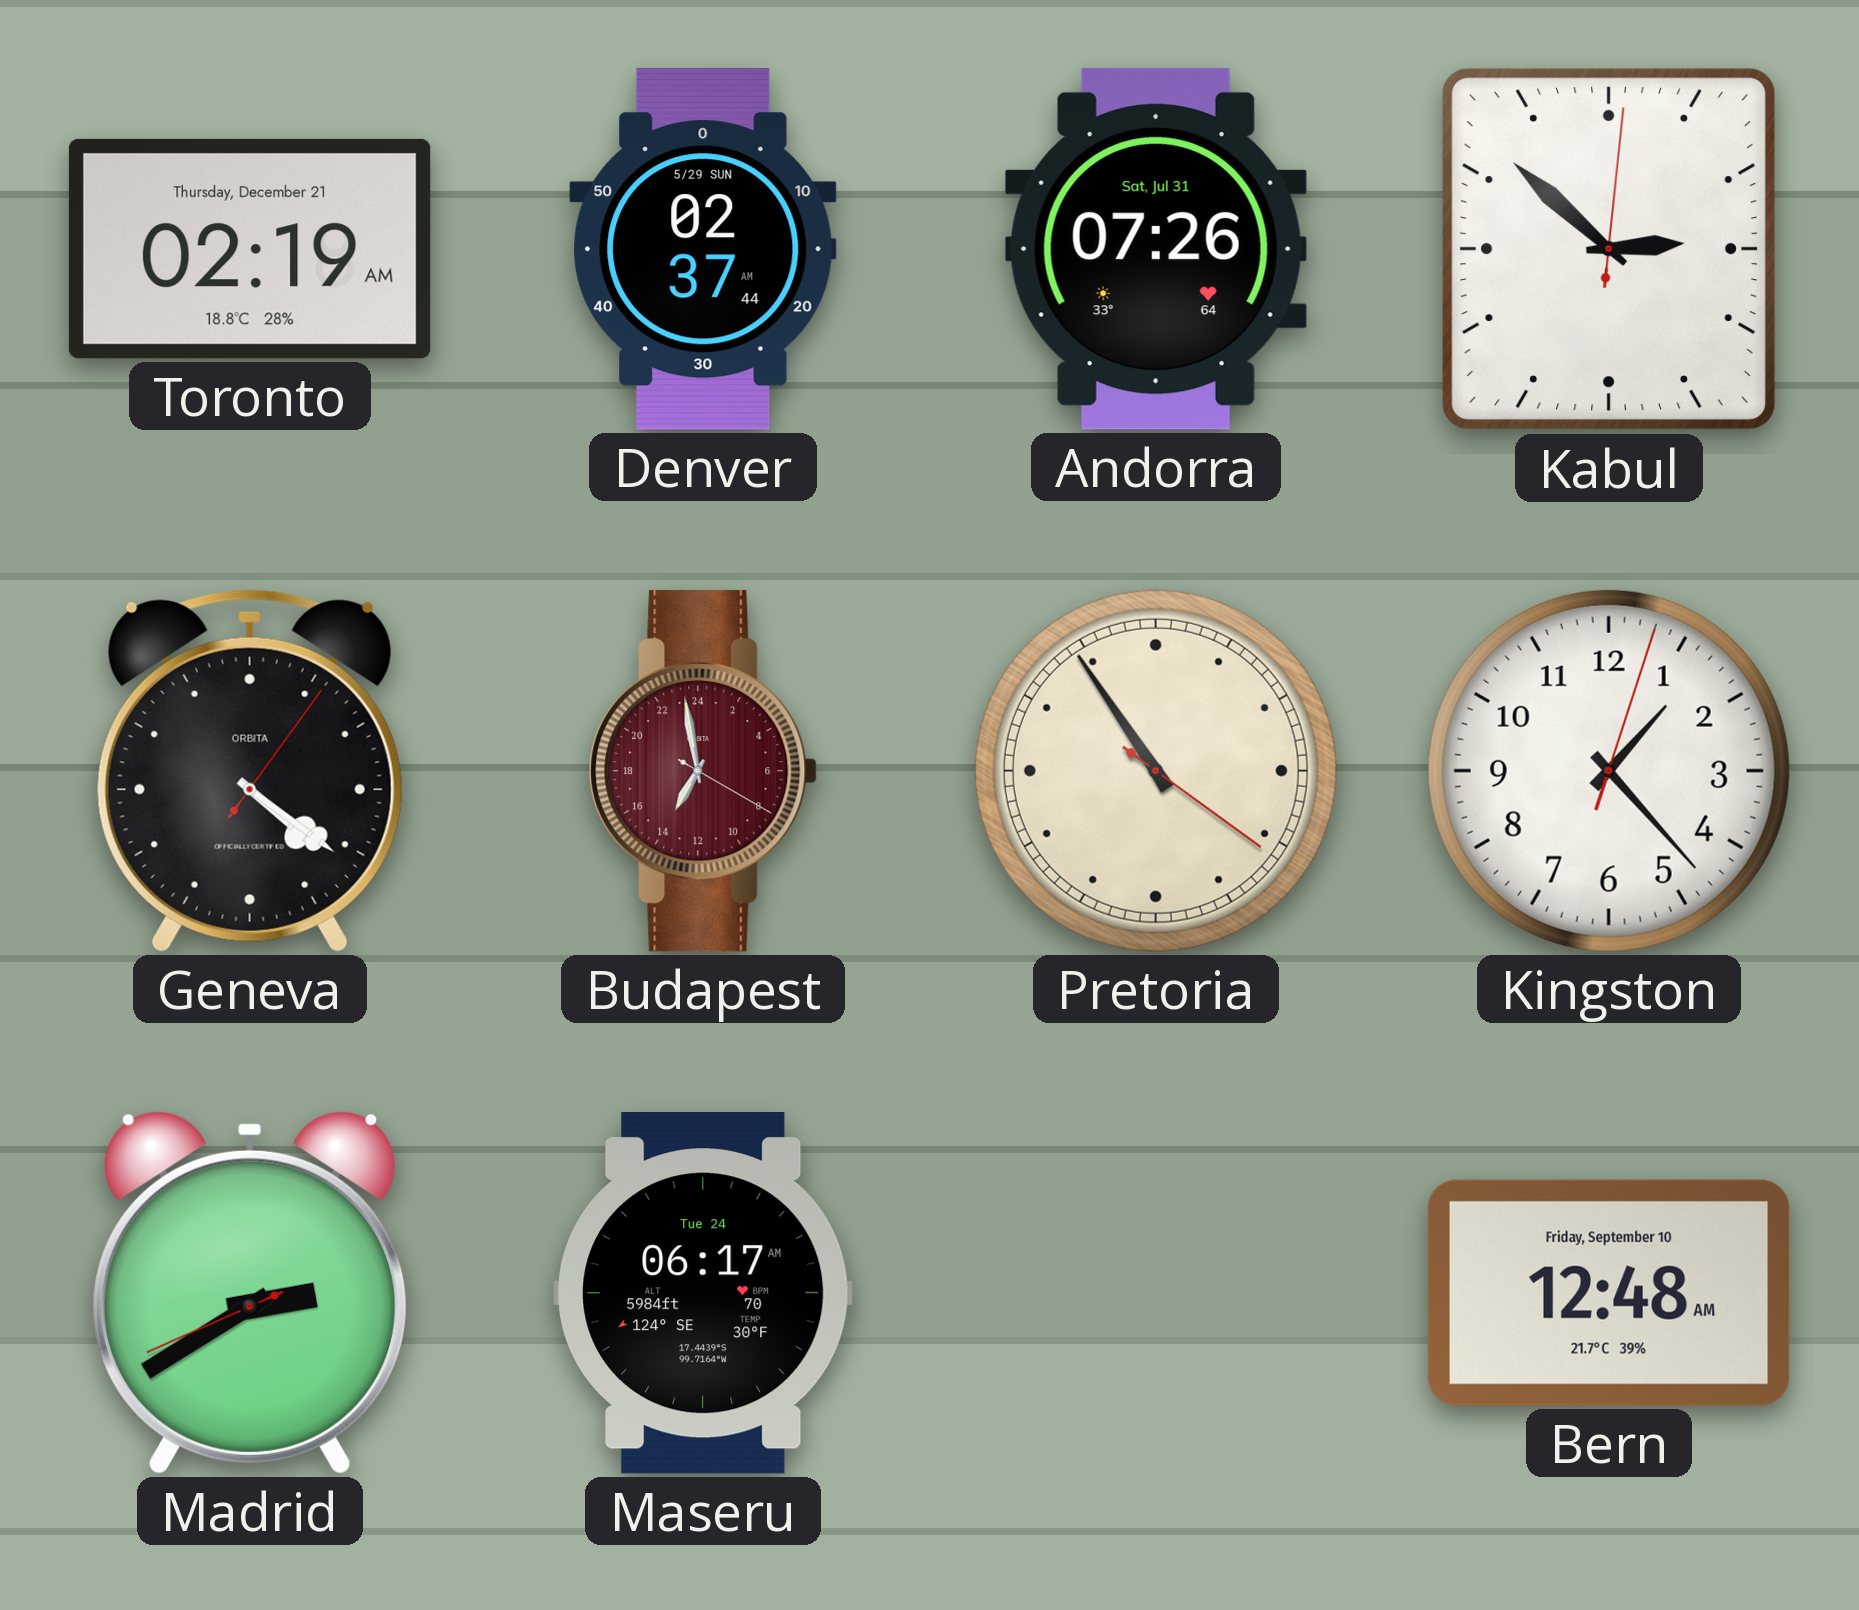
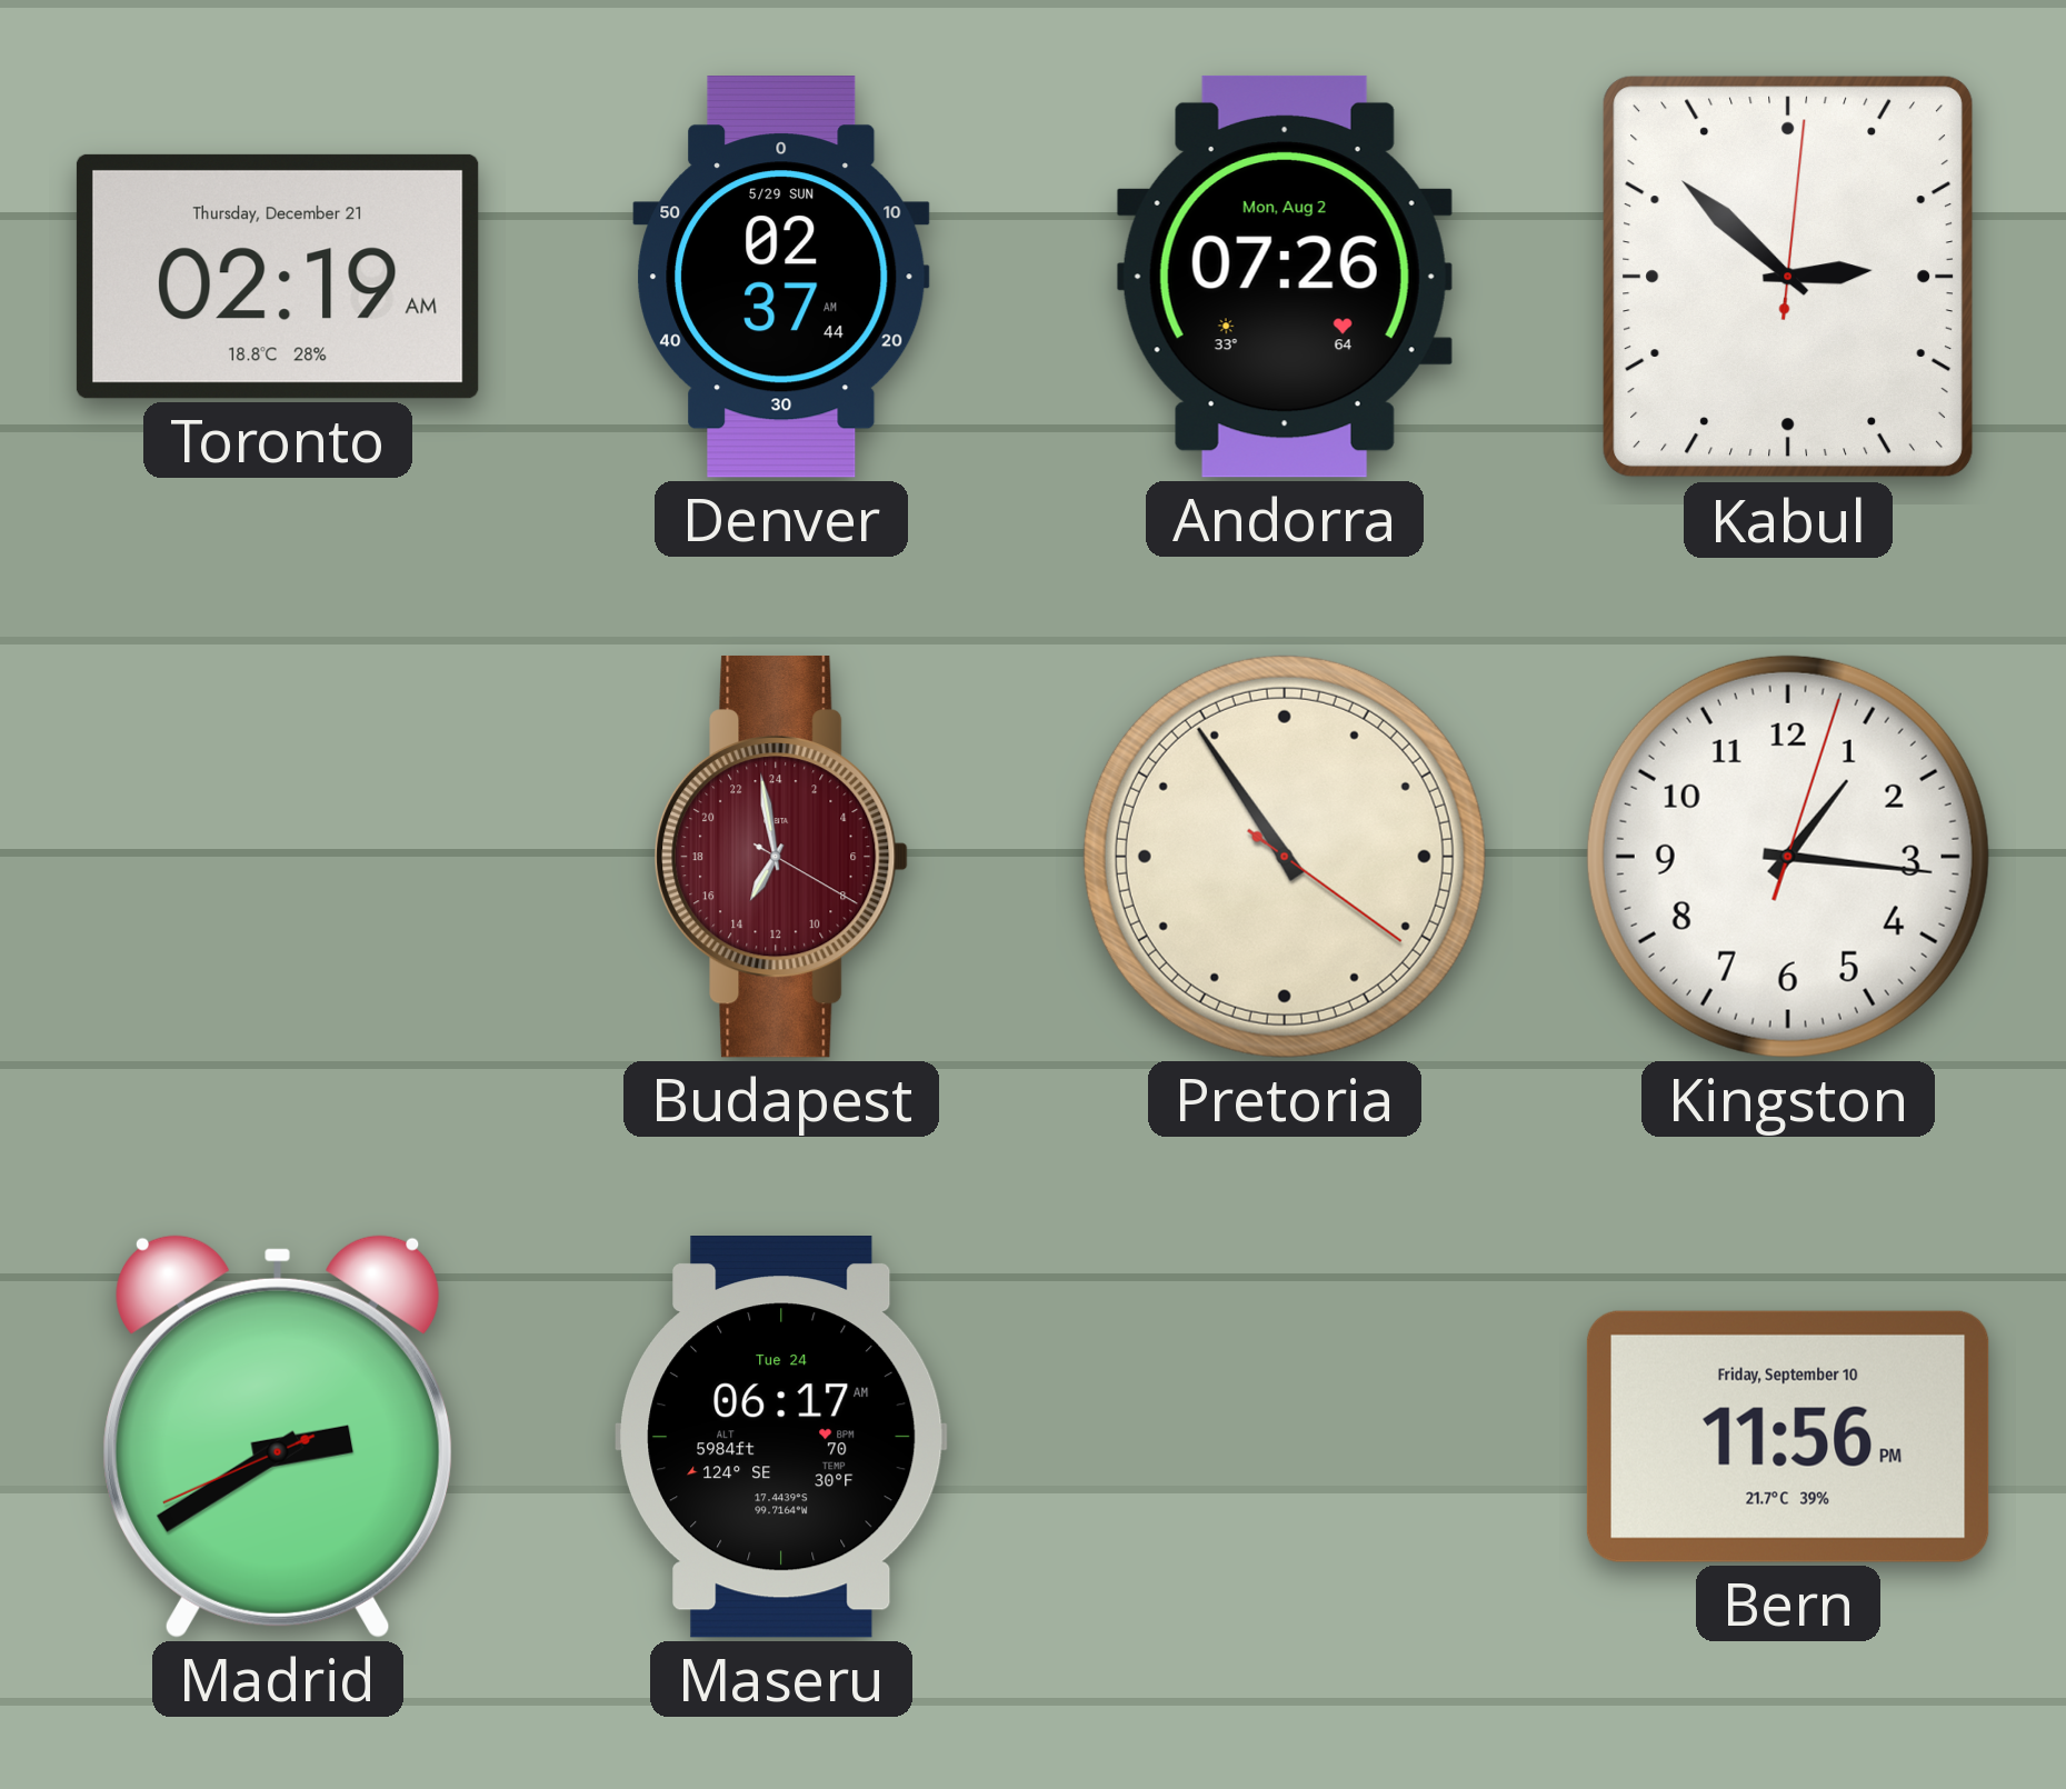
Andorra date: Sat, Jul 31 -> Mon, Aug 2 (1285, 277)
Geneva: 4:21 -> none (250, 771)
Kingston: 1:23 -> 1:16 (1788, 857)
Bern: 12:48 -> 11:56 (1788, 1437)
